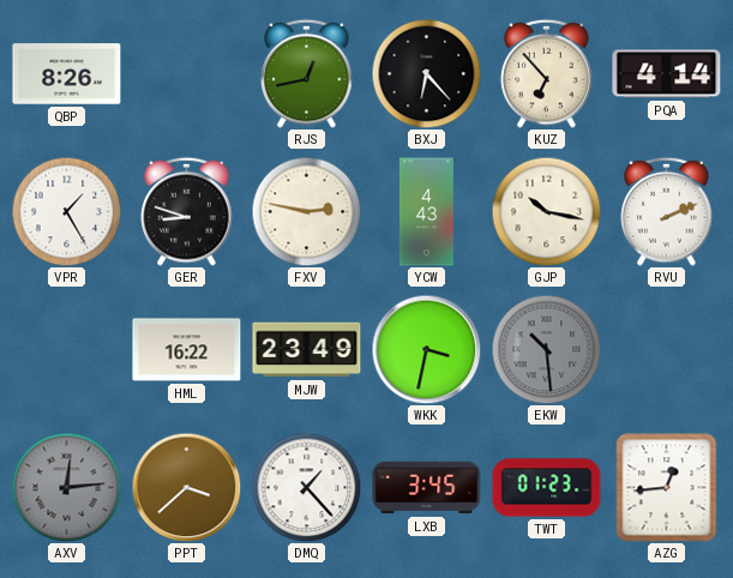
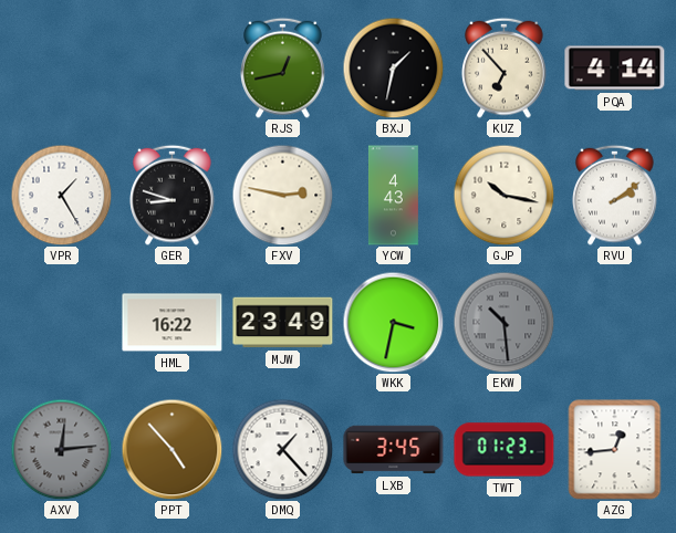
QBP: 8:26 -> none (67, 74)
BXJ: 6:23 -> 1:32 (393, 67)
RVU: 2:11 -> 2:09 (615, 195)
PPT: 3:38 -> 4:53 (171, 449)
